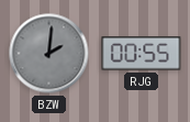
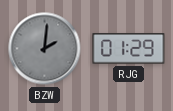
RJG: 00:55 -> 01:29 (129, 49)
